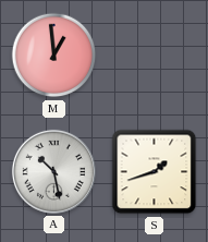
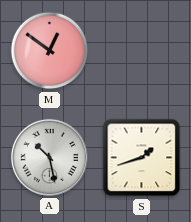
M: 12:59 -> 12:51 (50, 51)
